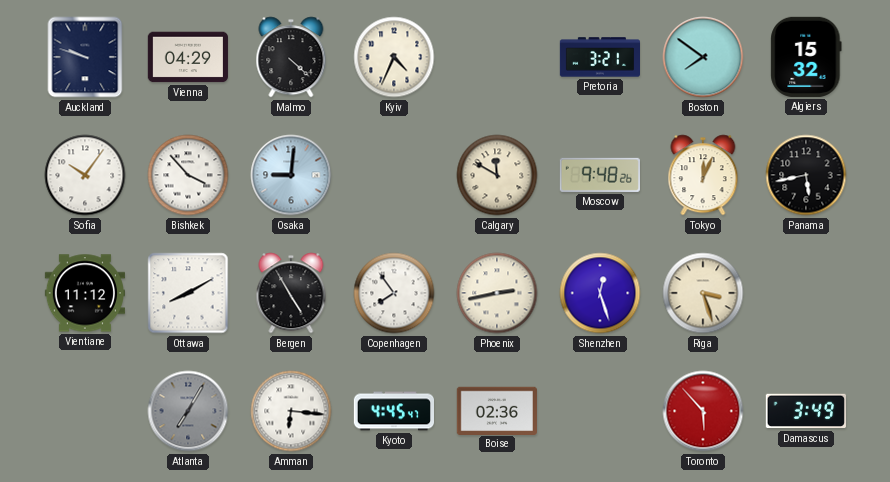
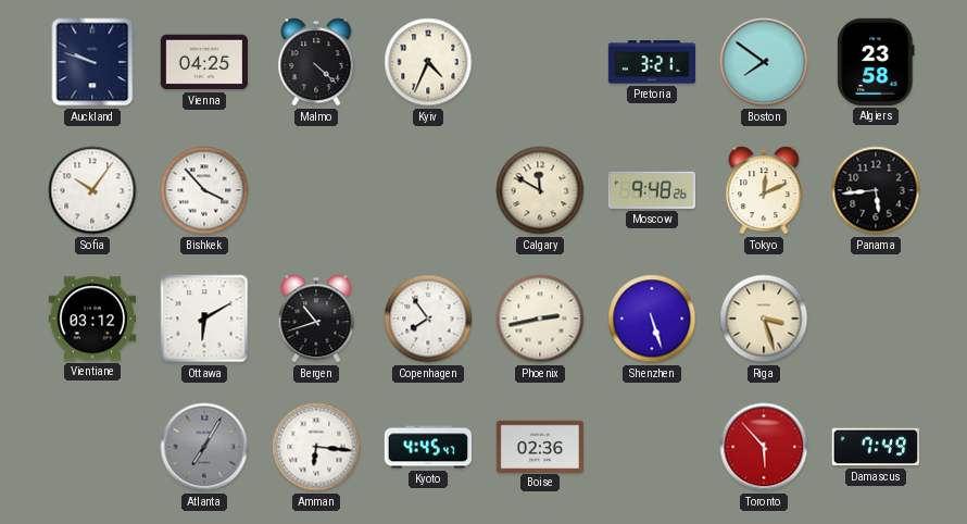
Vienna: 04:29 -> 04:25 (204, 62)
Algiers: 15:32 -> 23:58 (876, 62)
Osaka: 9:01 -> none (291, 175)
Tokyo: 12:04 -> 12:11 (764, 190)
Panama: 5:43 -> 5:44 (876, 190)
Vientiane: 11:12 -> 03:12 (91, 319)
Ottawa: 8:10 -> 6:10 (204, 319)
Bergen: 4:55 -> 10:42 (316, 319)
Shenzhen: 12:27 -> 5:27 (652, 319)
Damascus: 3:49 -> 7:49 (876, 447)
